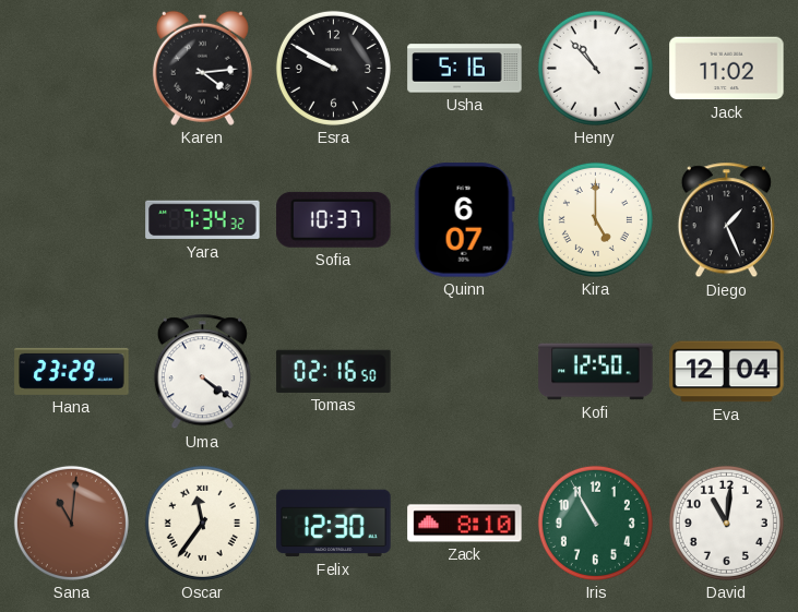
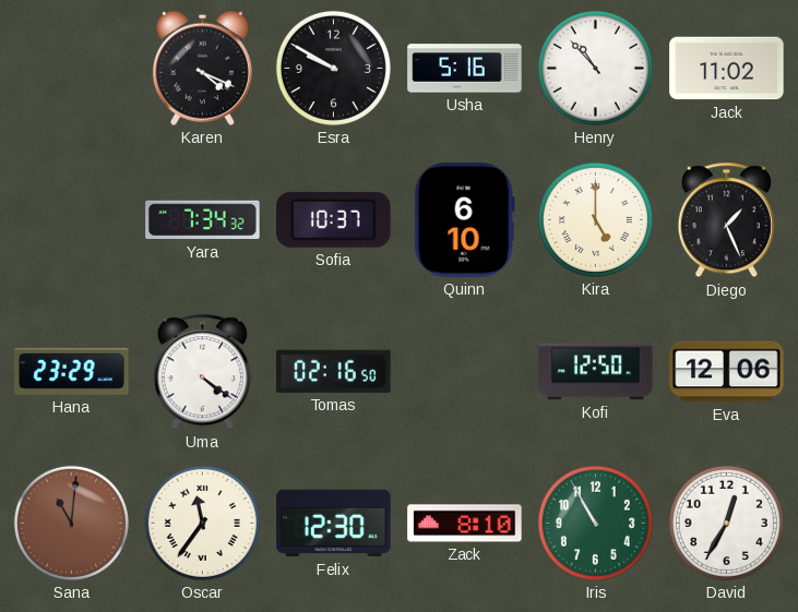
Karen: 4:14 -> 4:19 (202, 68)
Quinn: 6:07 -> 6:10 (464, 220)
Eva: 12:04 -> 12:06 (727, 372)
David: 11:01 -> 12:35 (726, 523)
